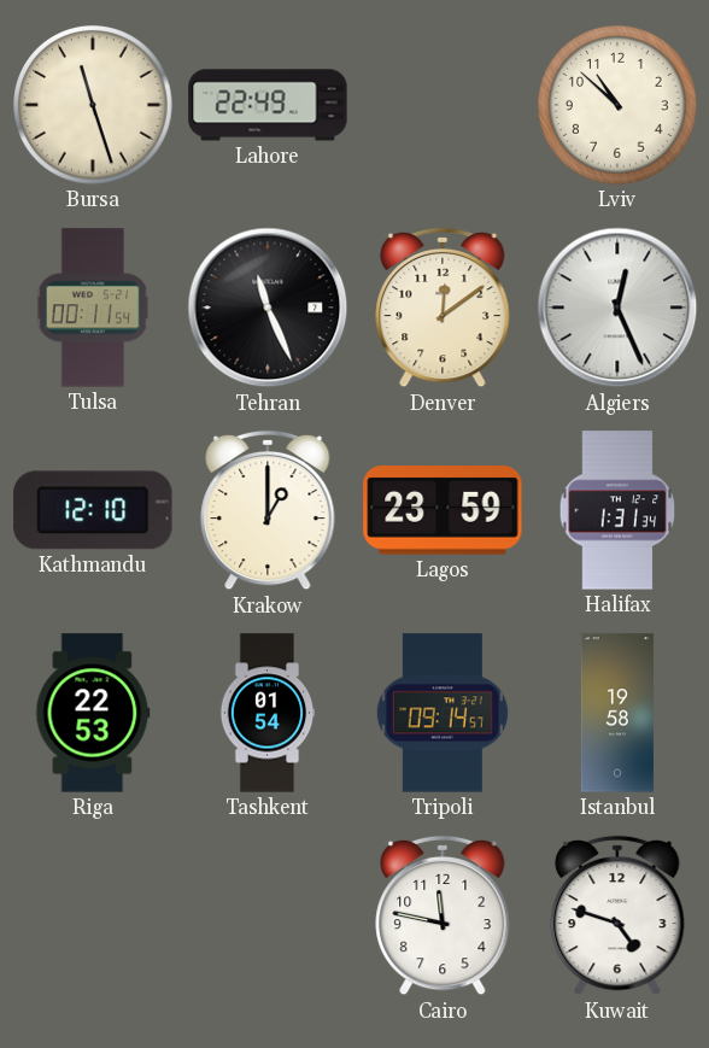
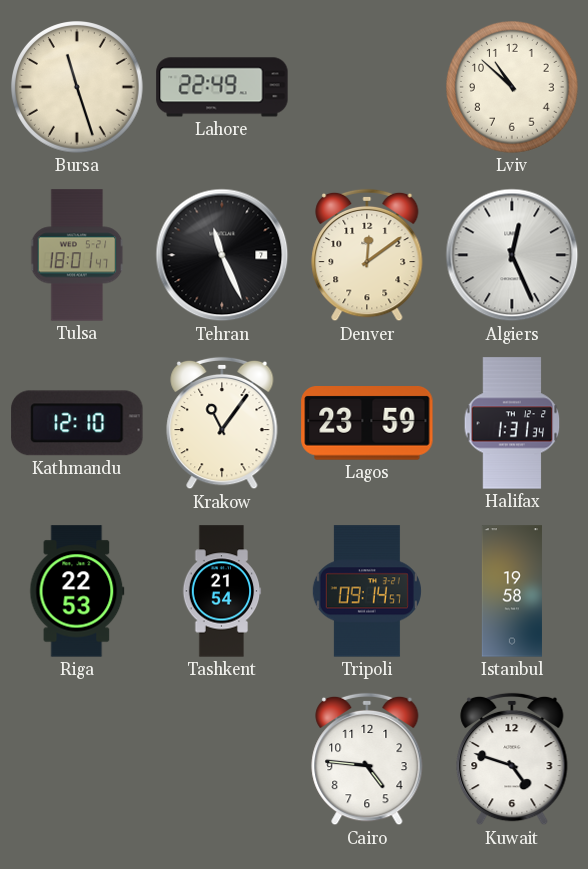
Tulsa: 00:11 -> 18:01 (77, 255)
Krakow: 1:00 -> 11:06 (222, 423)
Tashkent: 01:54 -> 21:54 (222, 591)
Cairo: 11:47 -> 4:46 (367, 759)
